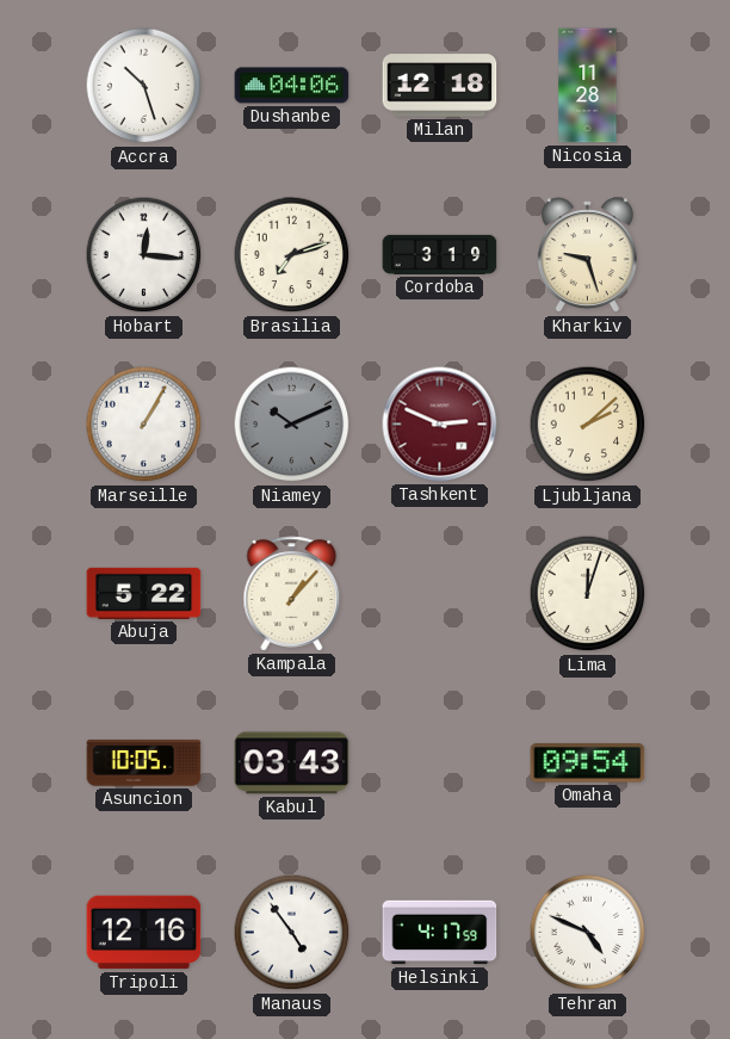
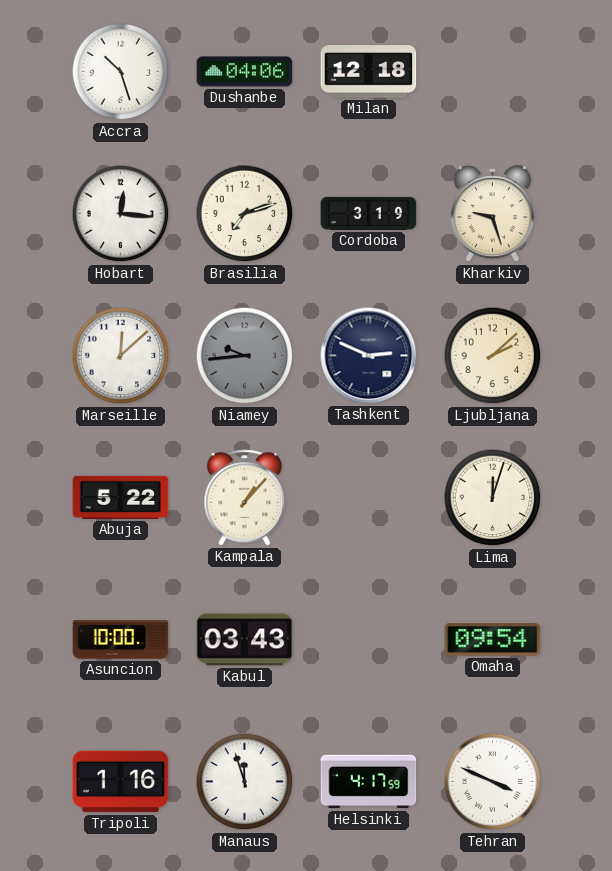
Nicosia: 11:28 -> none (588, 86)
Marseille: 1:05 -> 12:08 (121, 356)
Niamey: 10:11 -> 9:44 (245, 356)
Tashkent dial: burgundy -> navy (369, 356)
Asuncion: 10:05 -> 10:00 (121, 640)
Tripoli: 12:16 -> 1:16 (121, 782)
Manaus: 4:54 -> 11:57 (245, 782)
Tehran: 4:49 -> 3:49 (493, 782)
